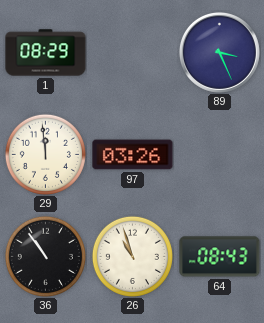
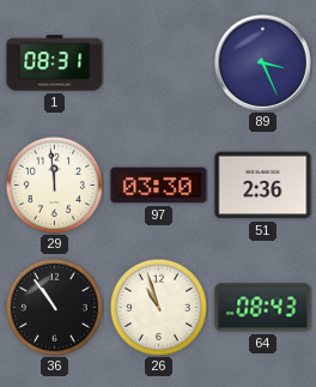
1: 08:29 -> 08:31 (55, 64)
97: 03:26 -> 03:30 (159, 186)
51: none -> 2:36 (263, 186)
